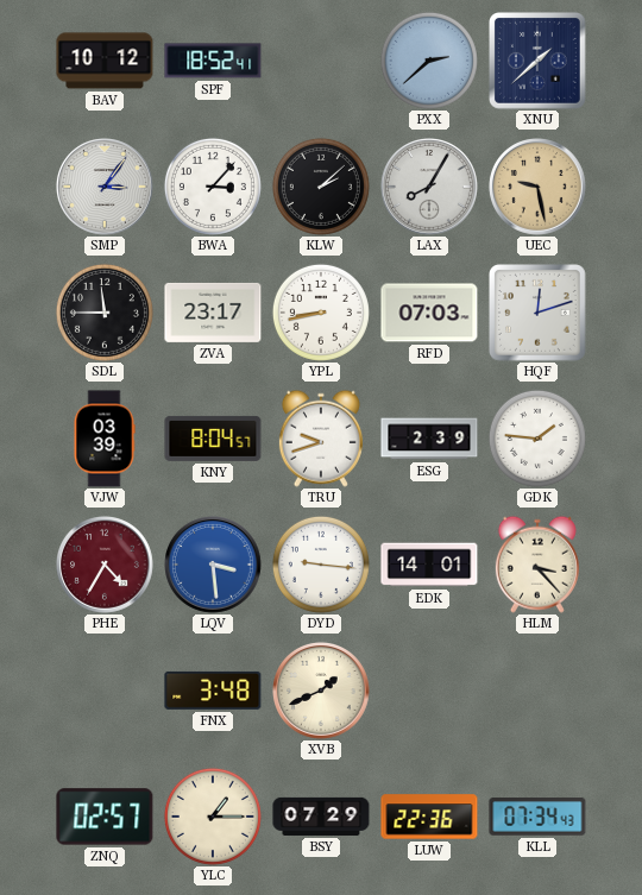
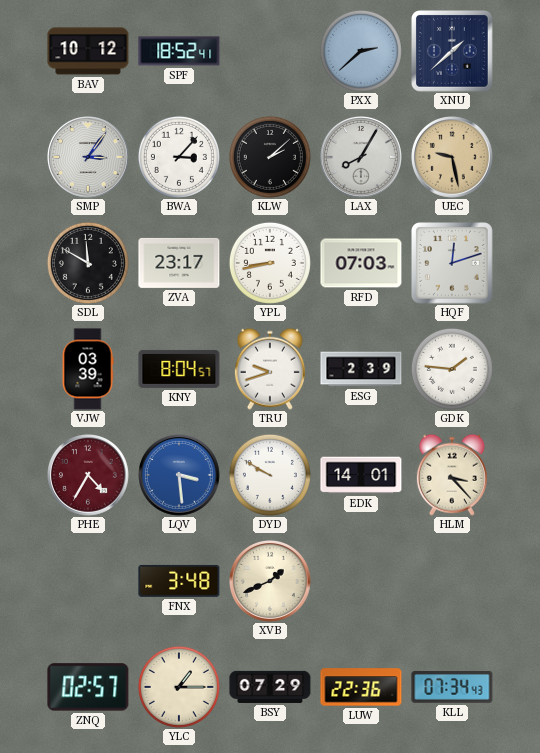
SDL: 11:45 -> 11:50 (88, 263)
DYD: 9:16 -> 9:50 (270, 475)
